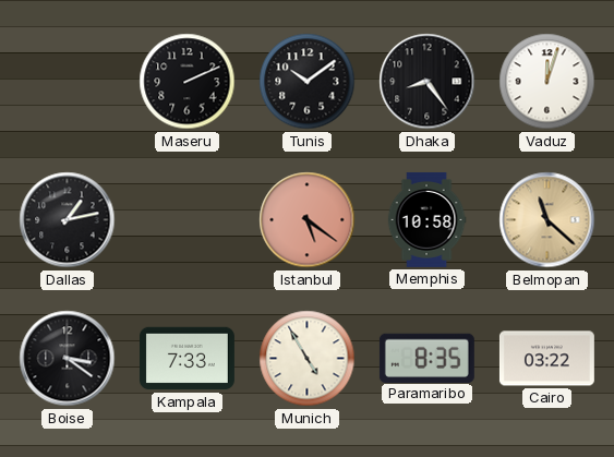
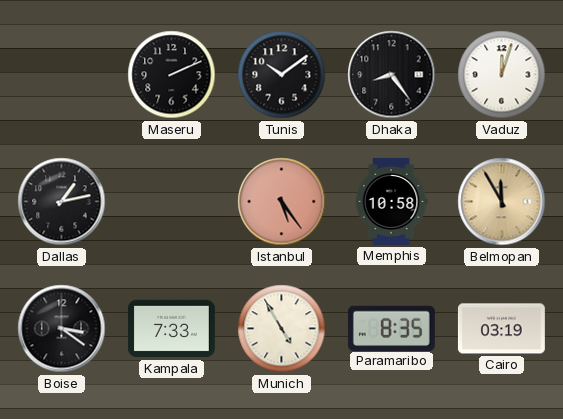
Istanbul: 5:21 -> 5:24 (282, 202)
Belmopan: 11:22 -> 11:55 (502, 202)
Cairo: 03:22 -> 03:19 (501, 329)
